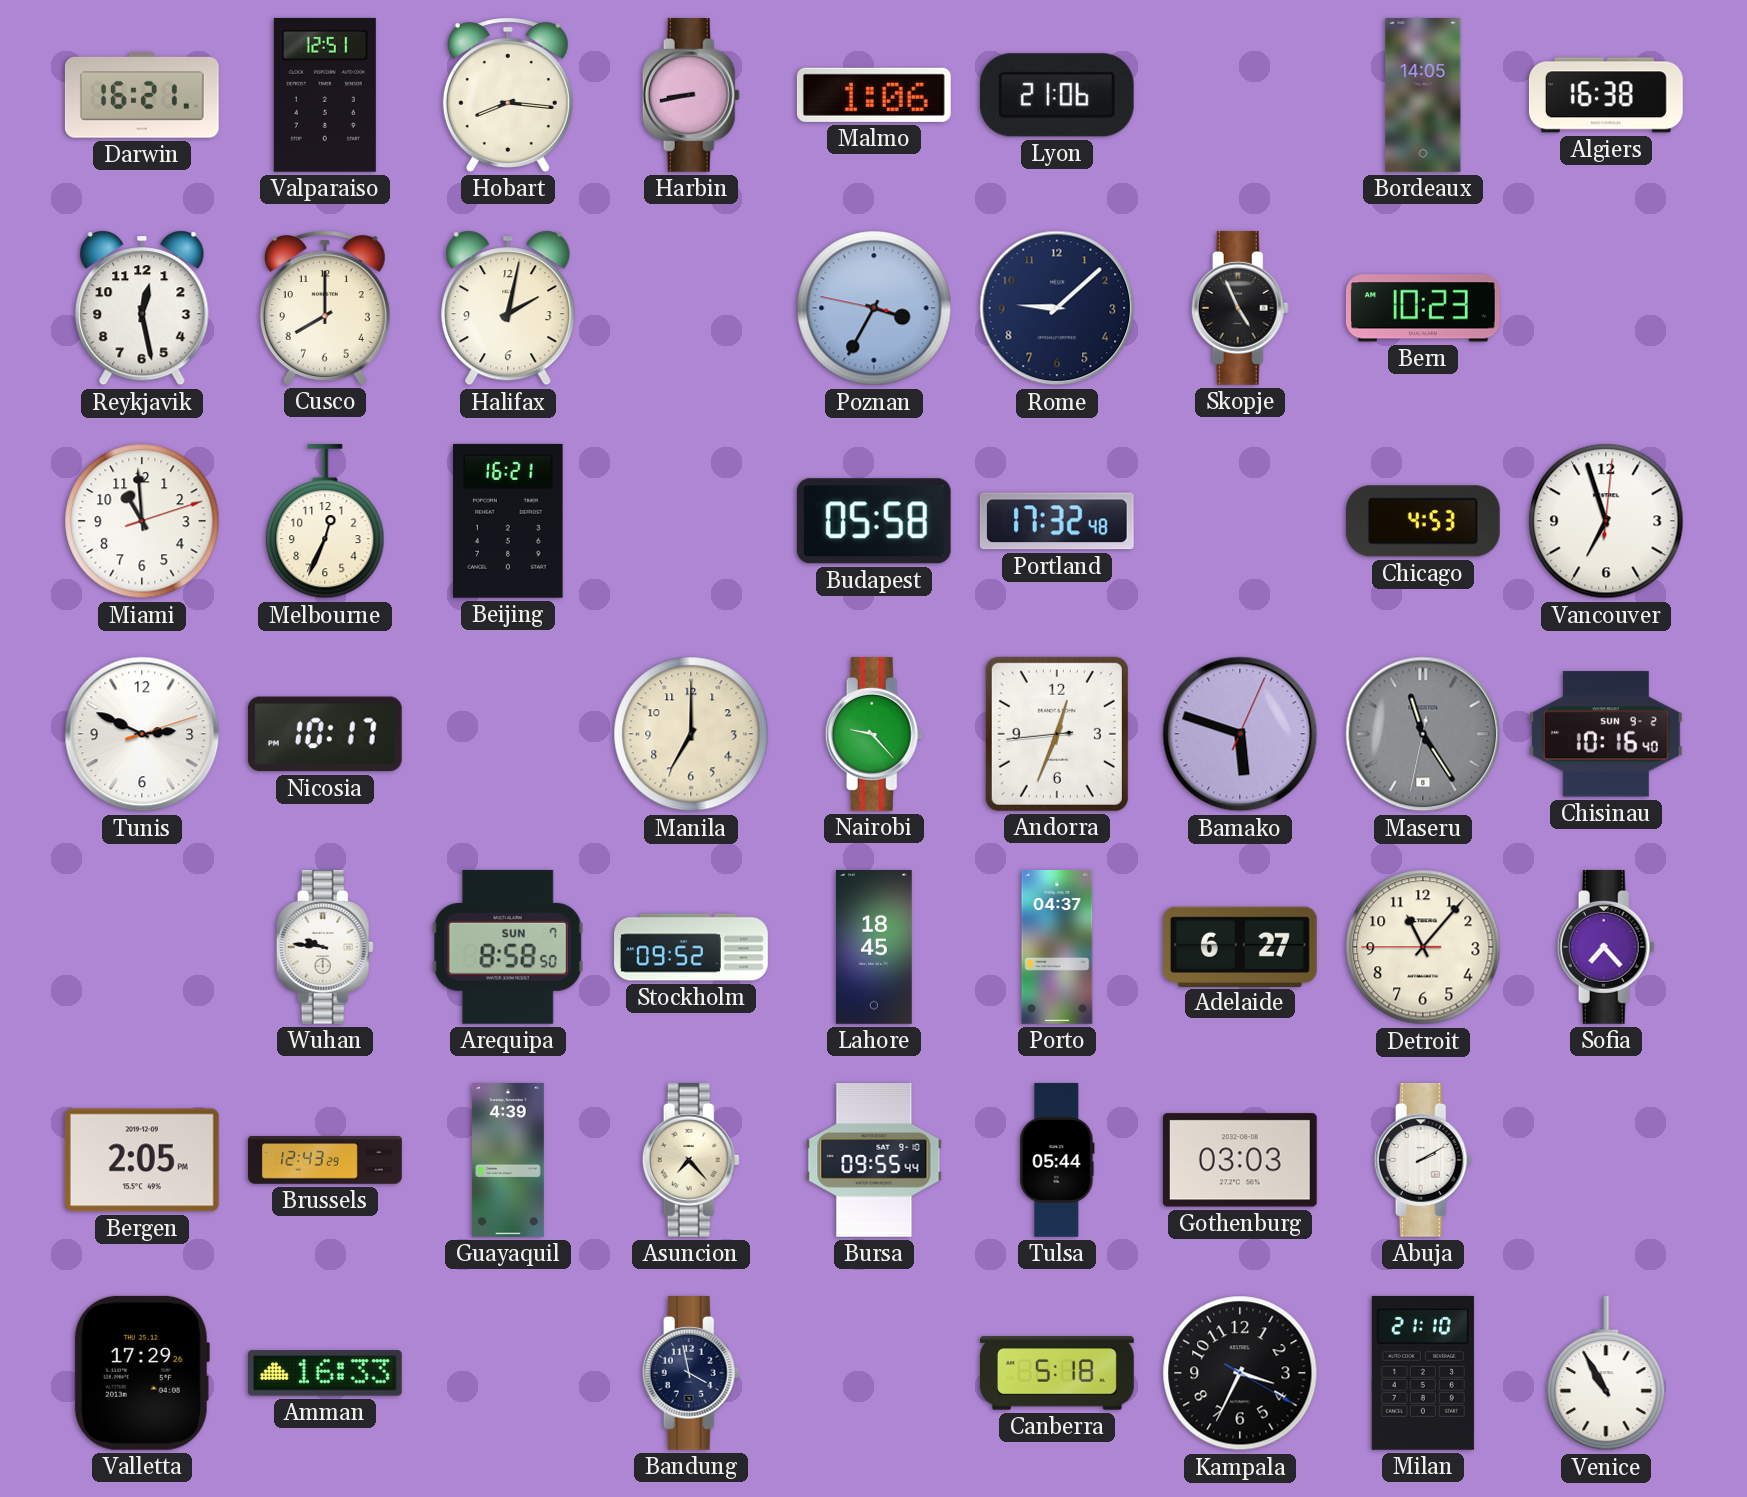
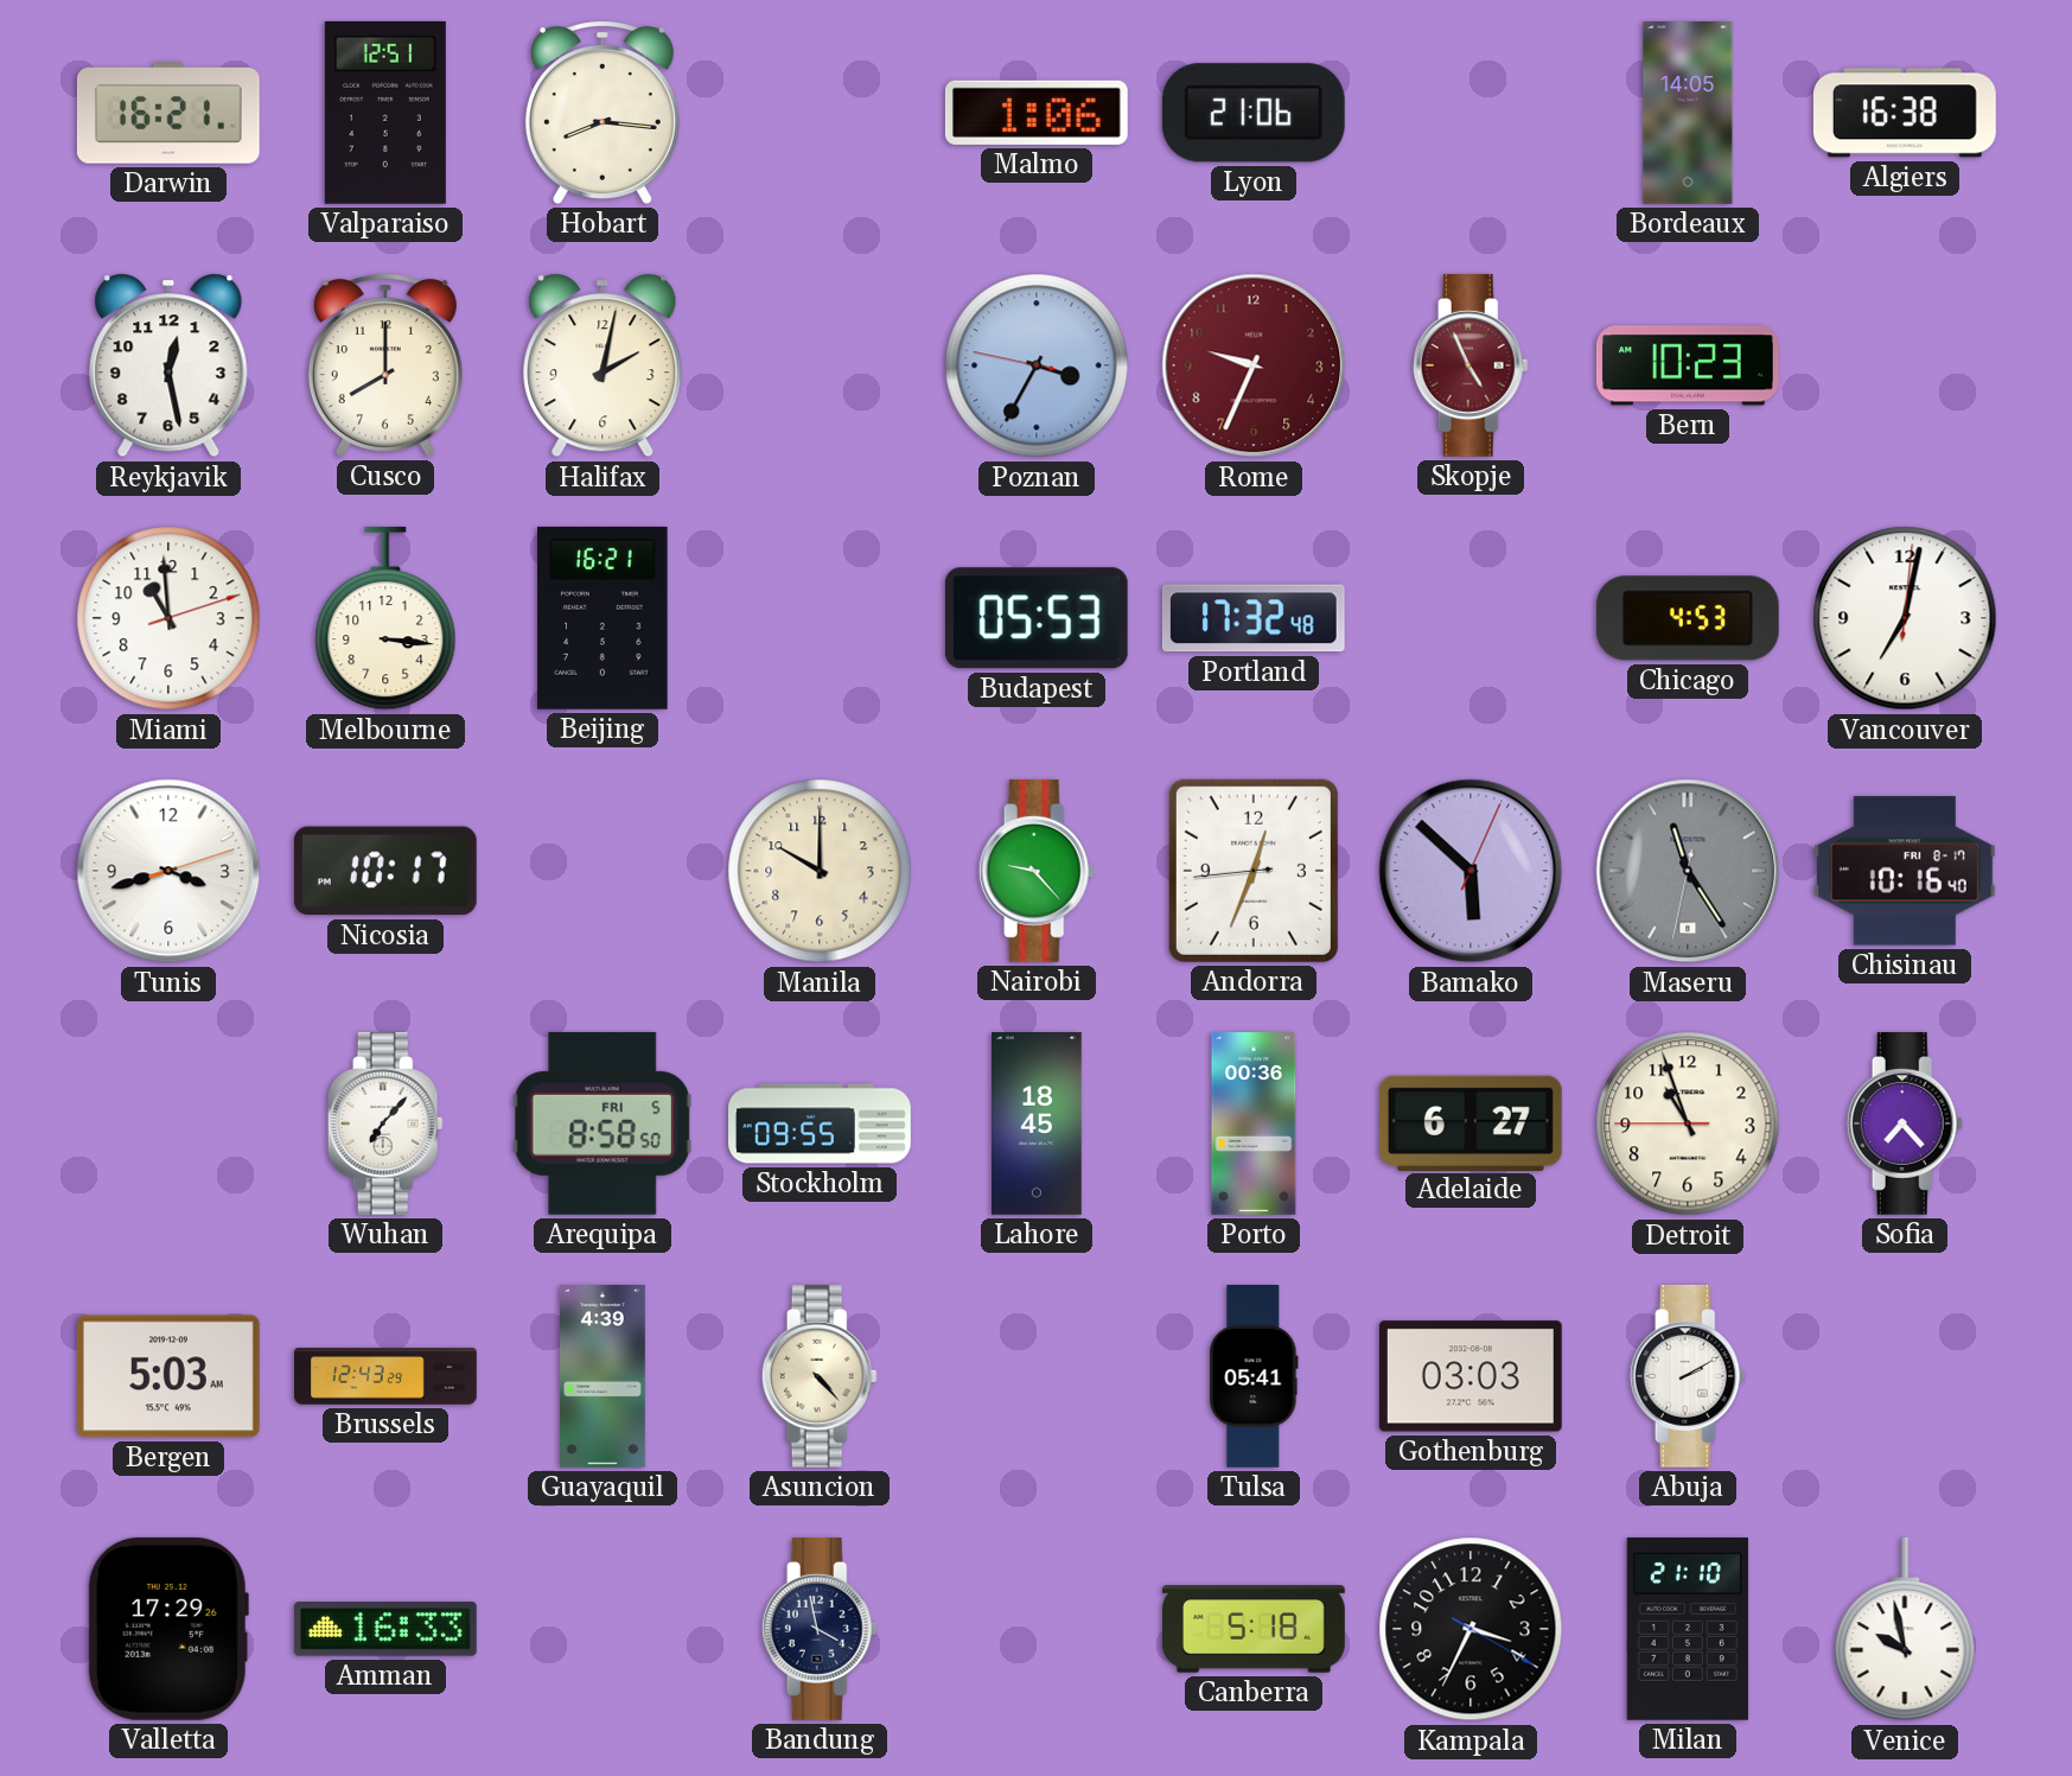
Harbin: 8:43 -> none (691, 95)
Rome: 9:08 -> 9:34 (1254, 365)
Rome dial: navy -> burgundy (1254, 365)
Skopje dial: black -> burgundy (1471, 365)
Melbourne: 12:34 -> 3:16 (385, 618)
Budapest: 05:58 -> 05:53 (1037, 618)
Vancouver: 6:57 -> 7:02 (1905, 618)
Tunis: 2:49 -> 3:42 (168, 871)
Manila: 7:00 -> 10:00 (820, 871)
Bamako: 5:48 -> 5:52 (1471, 871)
Chisinau date: SUN 9-2 -> FRI 8-17 (1905, 871)
Wuhan: 9:46 -> 7:07 (385, 1123)
Arequipa date: SUN 7 -> FRI 5 (603, 1123)
Stockholm: 09:52 -> 09:55 (820, 1123)
Porto: 04:37 -> 00:36 (1254, 1125)
Detroit: 11:06 -> 10:56 (1688, 1123)
Bergen: 2:05 -> 5:03 (168, 1376)
Asuncion: 7:23 -> 4:23 (820, 1376)
Bursa: 09:55 -> none (874, 1161)
Tulsa: 05:44 -> 05:41 (1254, 1377)
Venice: 10:55 -> 9:58 (1905, 1629)
